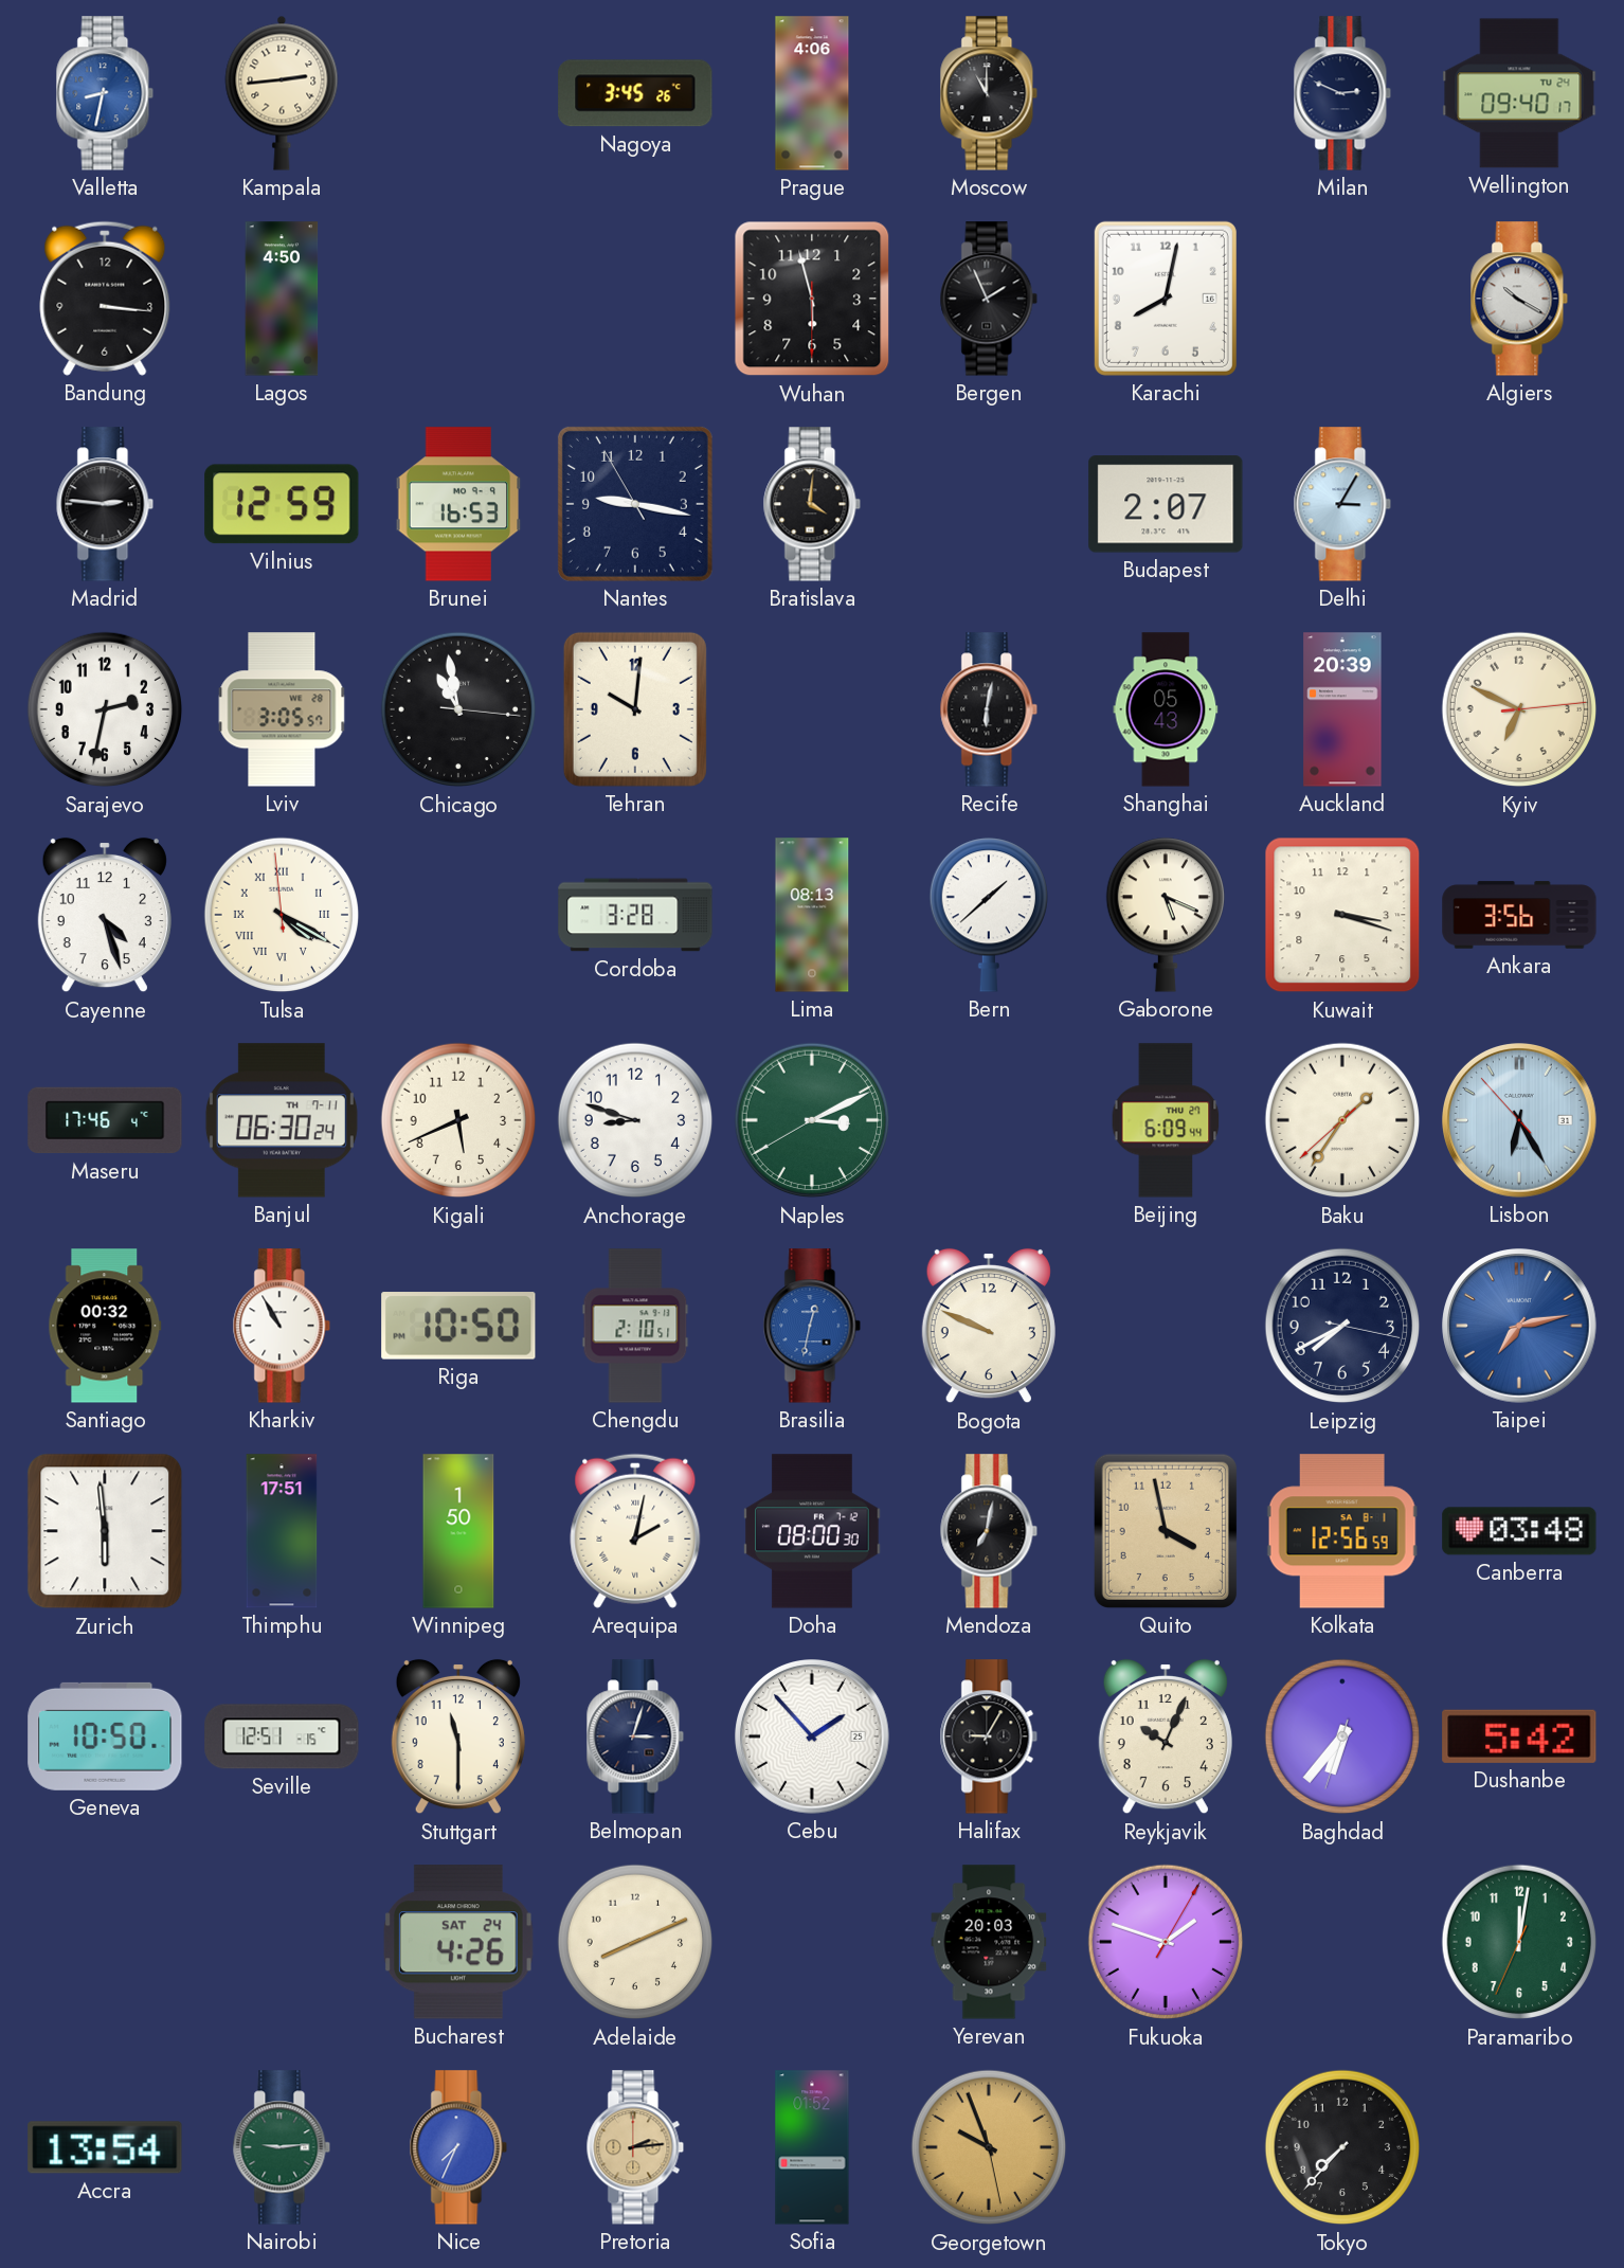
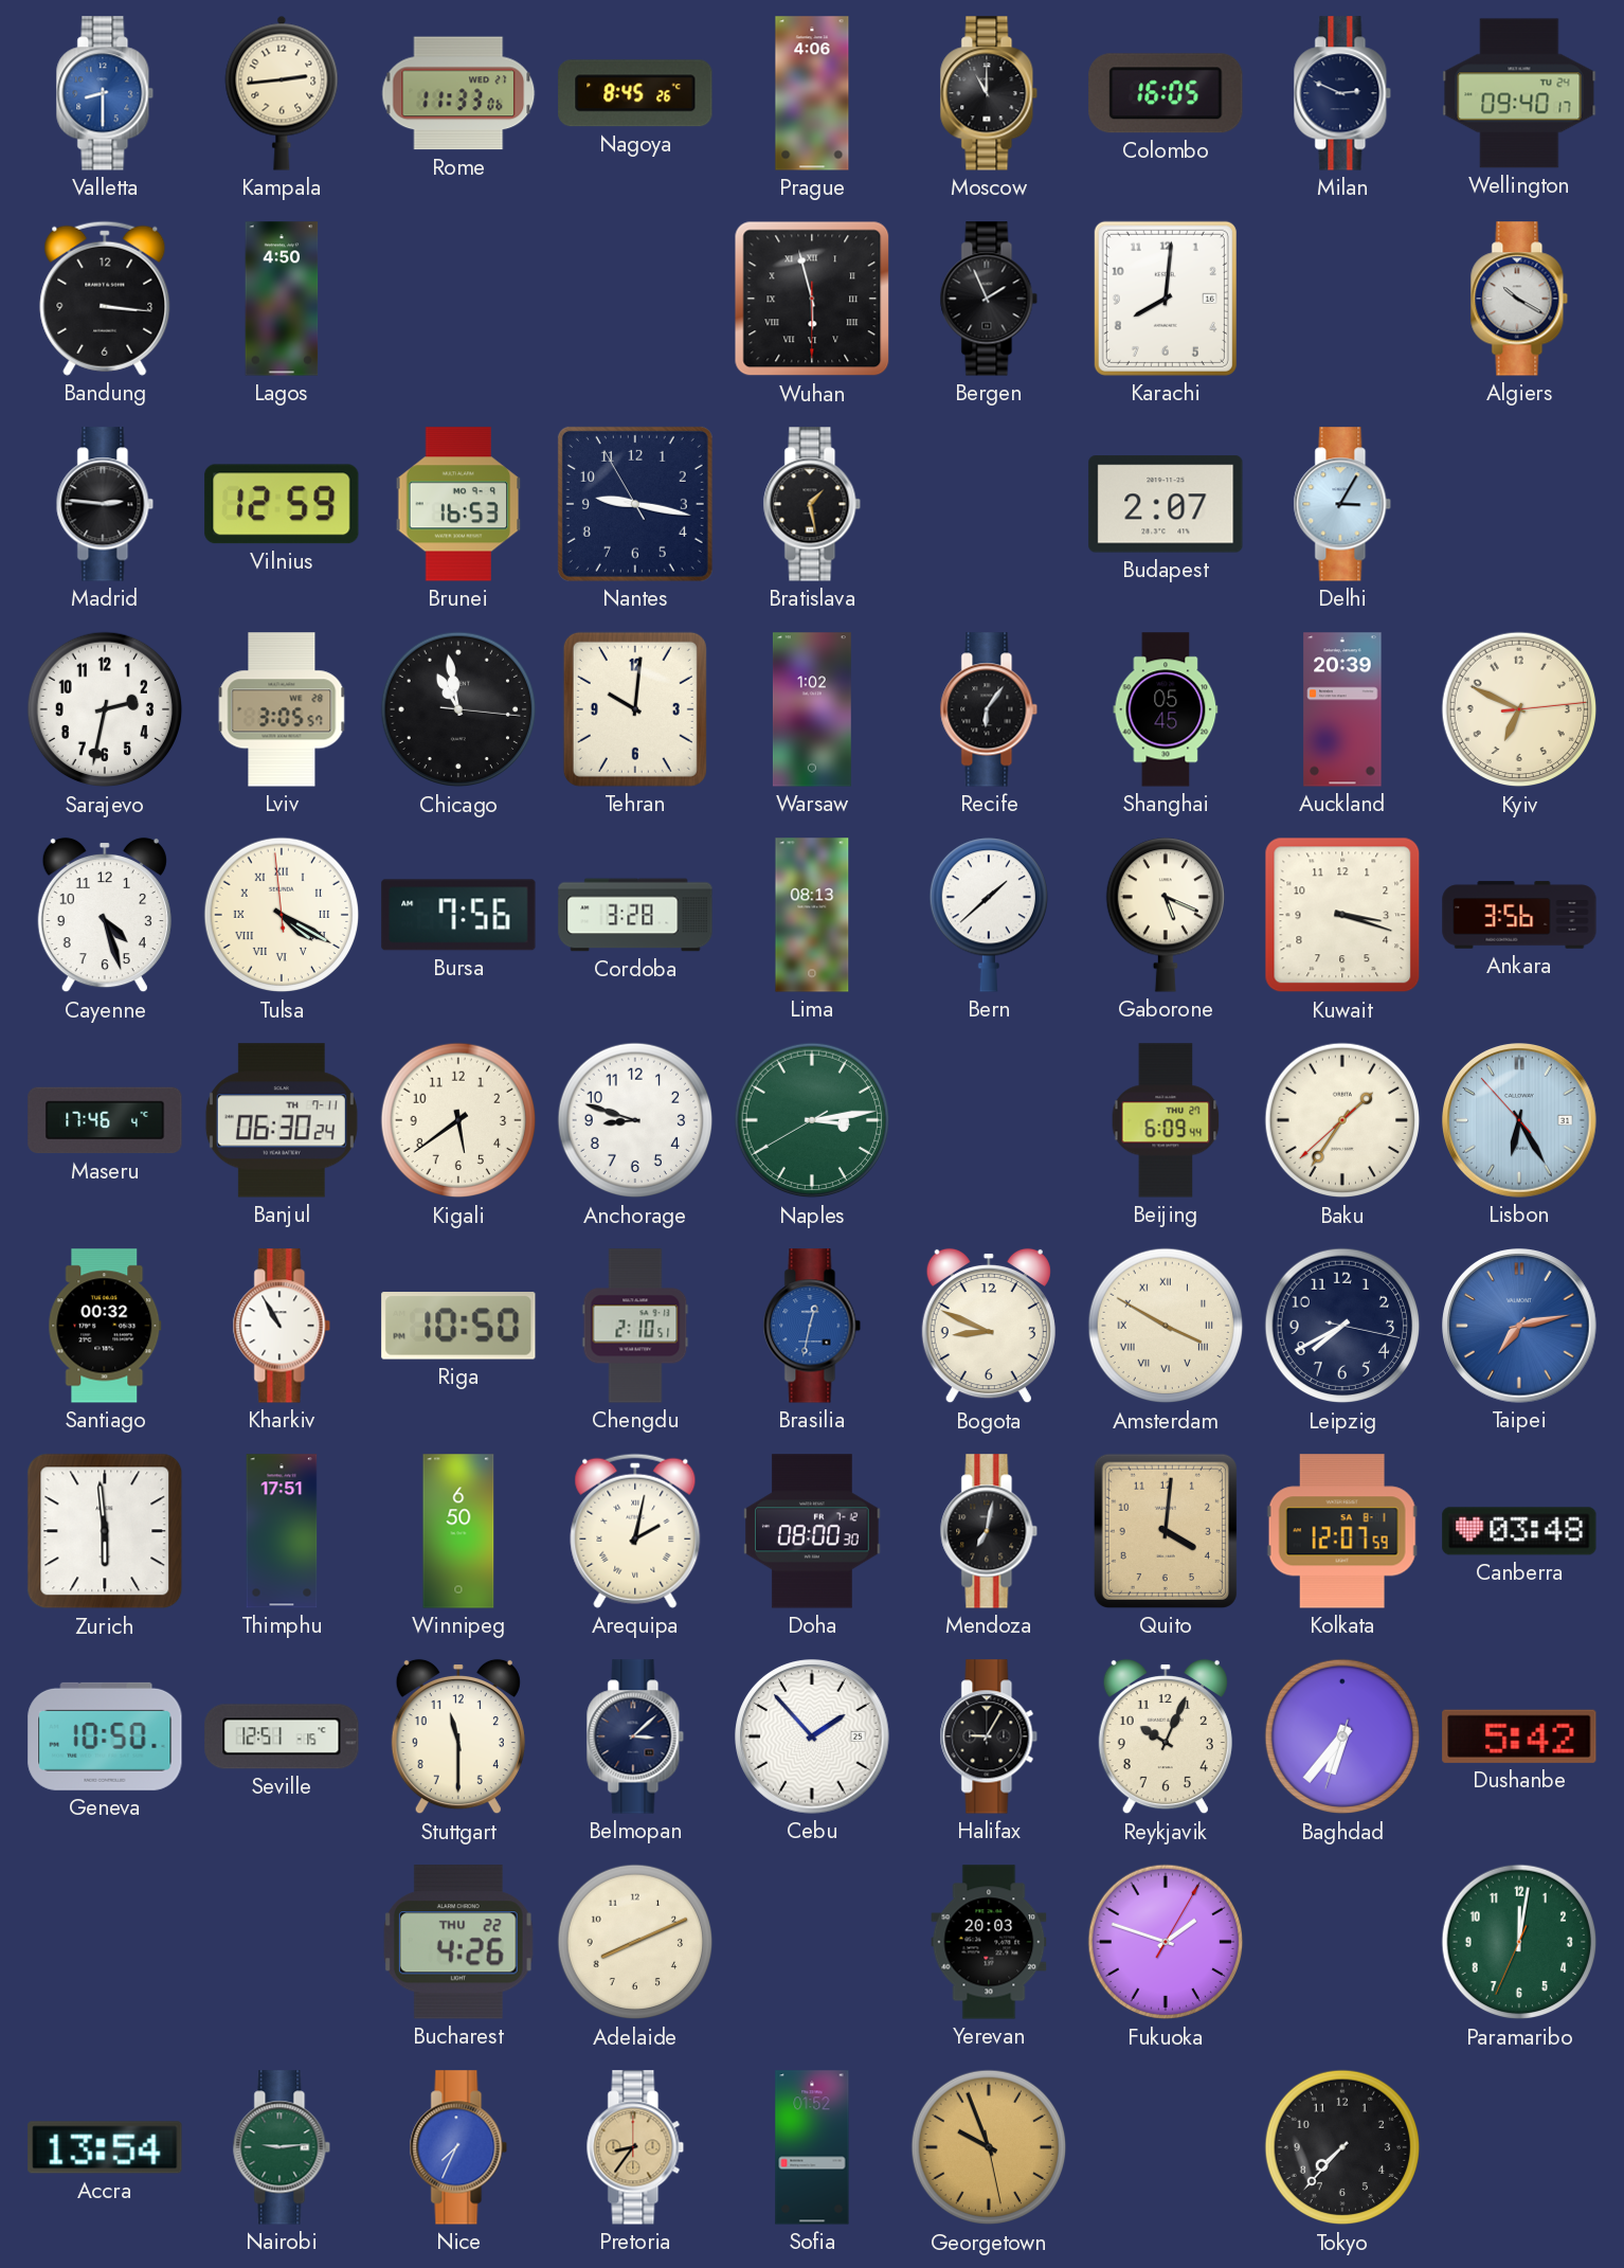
Valletta: 8:32 -> 8:30 (105, 93)
Rome: none -> 11:33 (458, 93)
Nagoya: 3:45 -> 8:45 (635, 93)
Colombo: none -> 16:05 (1166, 93)
Wuhan numerals: Arabic -> Roman (812, 299)
Karachi: 8:02 -> 8:01 (1166, 299)
Bratislava: 4:01 -> 1:28 (812, 504)
Warsaw: none -> 1:02 (812, 709)
Recife: 6:02 -> 6:06 (989, 709)
Shanghai: 05:43 -> 05:45 (1166, 709)
Bursa: none -> 7:56 (458, 915)
Kigali: 5:41 -> 5:39 (458, 1120)
Naples: 3:10 -> 3:13 (812, 1120)
Bogota: 9:49 -> 8:49 (989, 1326)
Amsterdam: none -> 3:50 (1166, 1326)
Winnipeg: 1:50 -> 6:50 (458, 1531)
Quito: 3:58 -> 4:01 (1166, 1531)
Kolkata: 12:56 -> 12:07 (1342, 1531)
Belmopan: 3:03 -> 3:08 (635, 1736)
Bucharest date: SAT 24 -> THU 22 (458, 1942)
Pretoria: 2:14 -> 8:36 (635, 2147)
